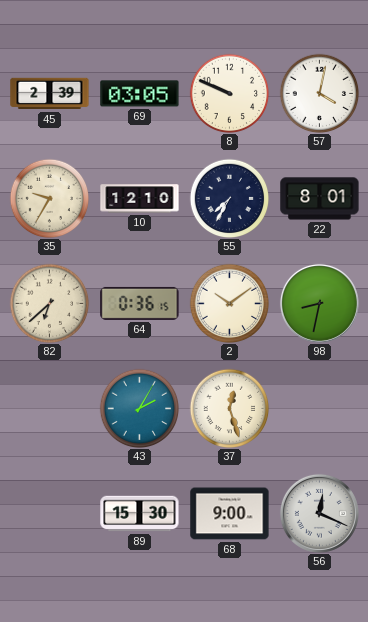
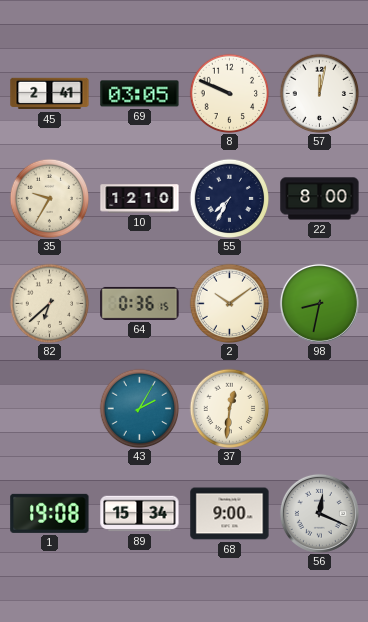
45: 2:39 -> 2:41 (50, 94)
57: 4:02 -> 12:02 (319, 93)
22: 8:01 -> 8:00 (320, 199)
37: 12:27 -> 12:31 (229, 408)
1: none -> 19:08 (50, 513)
89: 15:30 -> 15:34 (140, 514)
